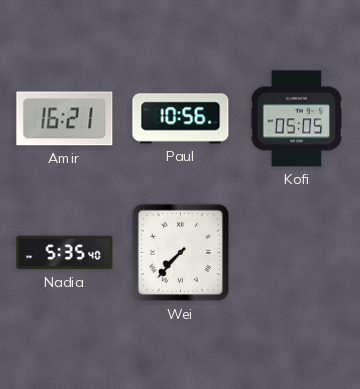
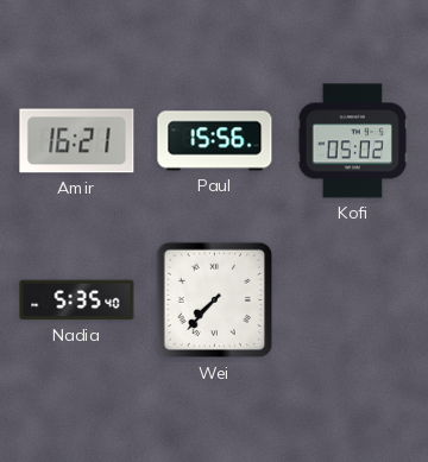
Paul: 10:56 -> 15:56 (215, 141)
Kofi: 05:05 -> 05:02 (353, 141)
